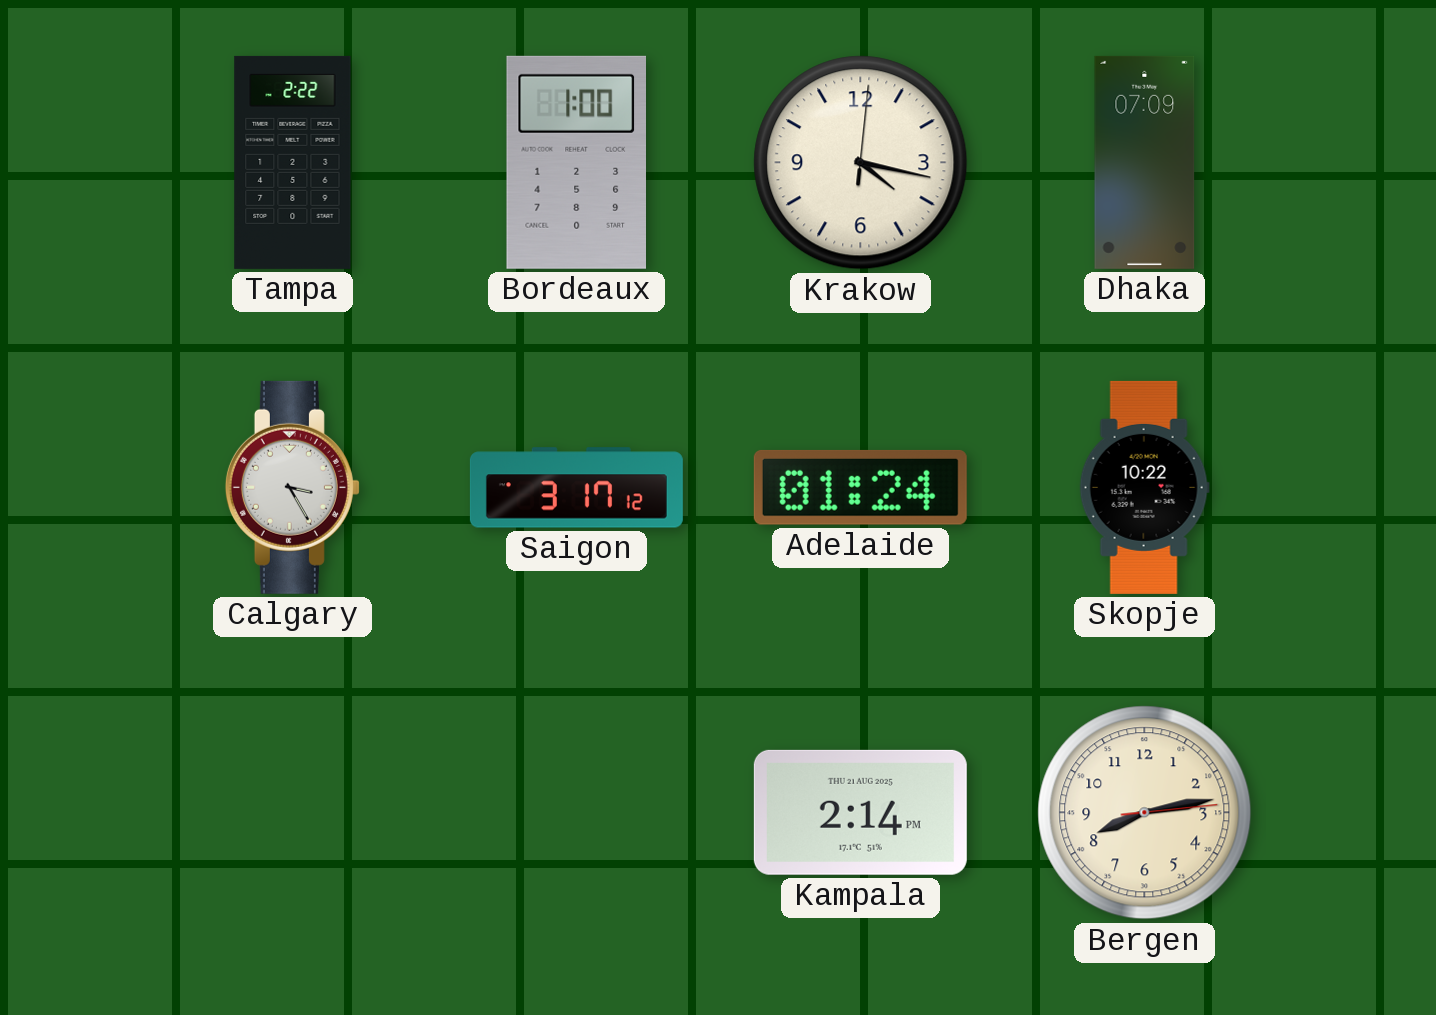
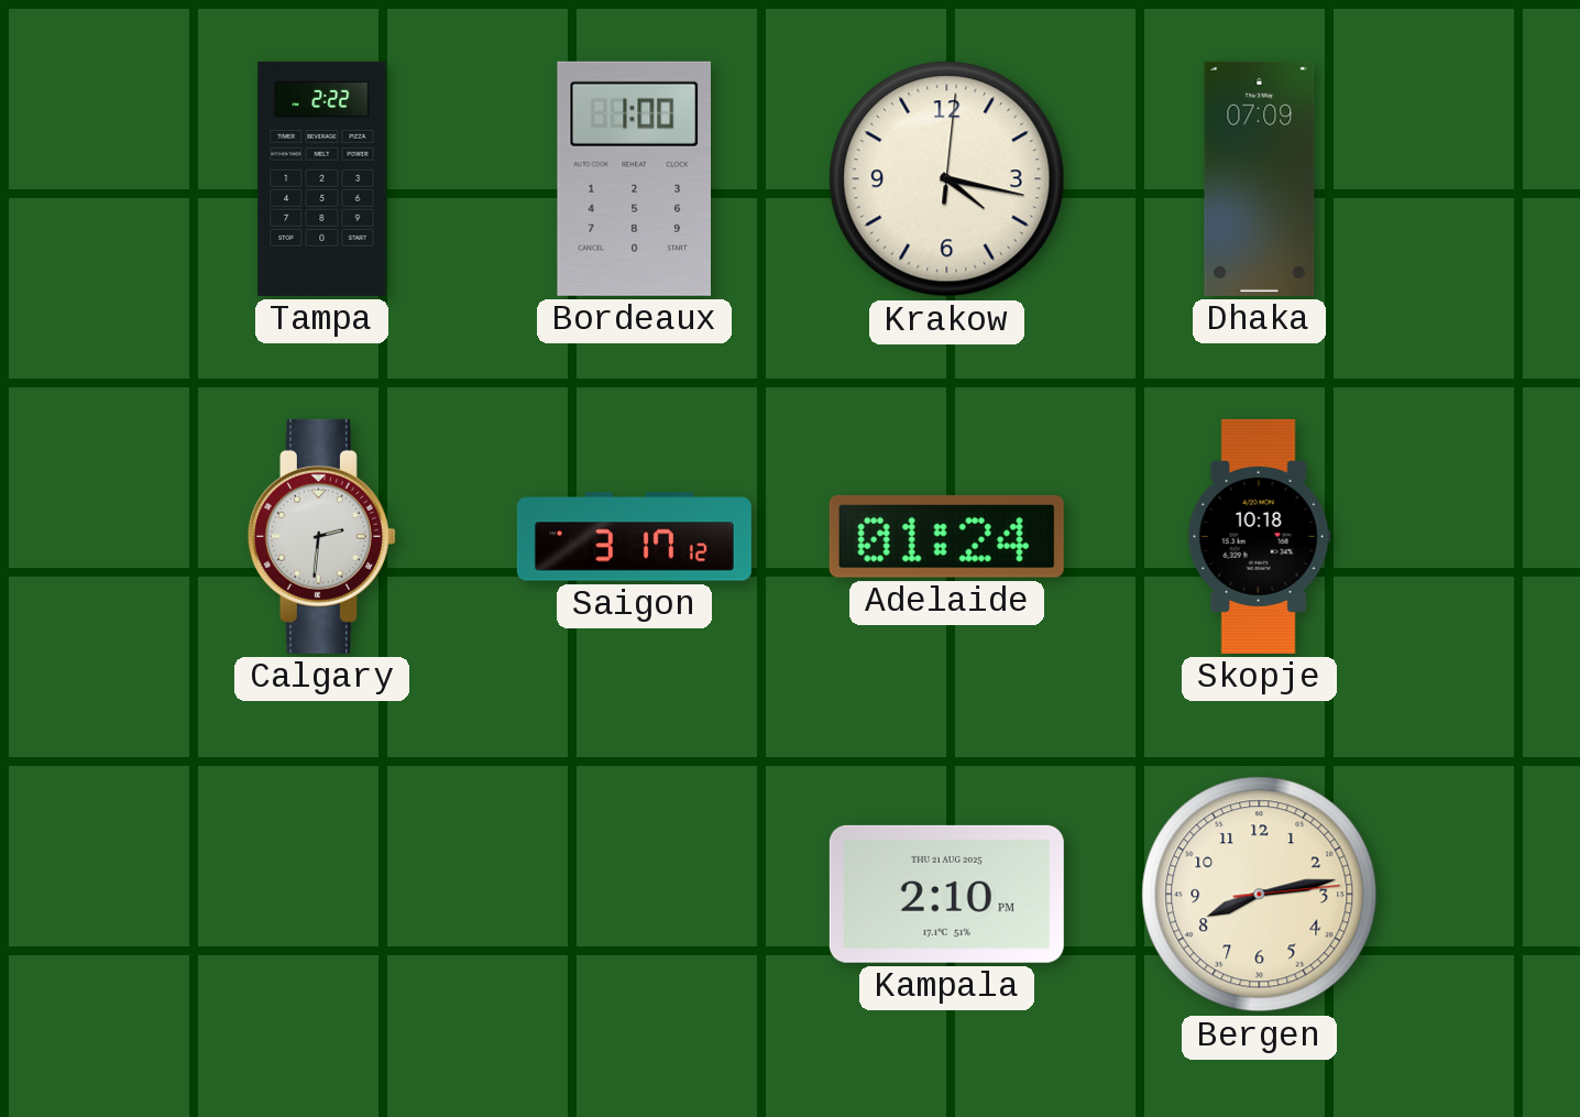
Calgary: 3:25 -> 2:31 (321, 536)
Skopje: 10:22 -> 10:18 (1259, 536)
Kampala: 2:14 -> 2:10 (946, 894)
